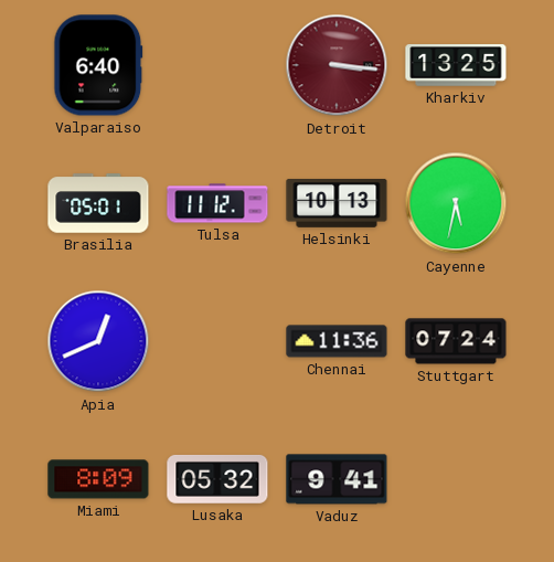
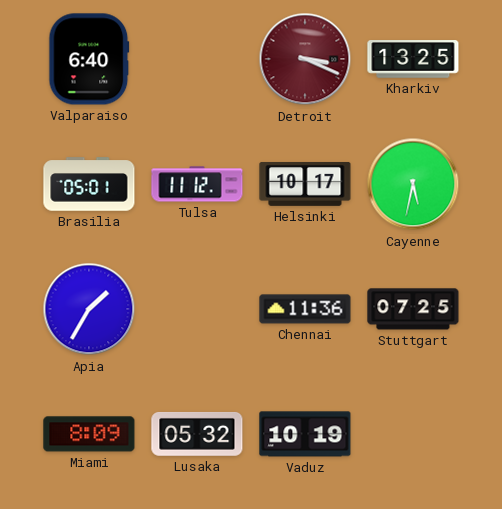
Detroit: 3:16 -> 3:19 (305, 59)
Helsinki: 10:13 -> 10:17 (305, 184)
Apia: 12:41 -> 1:35 (89, 309)
Stuttgart: 07:24 -> 07:25 (413, 309)
Vaduz: 9:41 -> 10:19 (305, 434)
